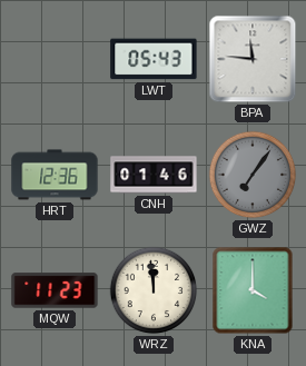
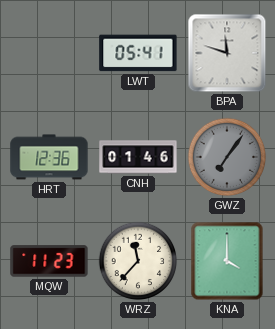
LWT: 05:43 -> 05:41 (138, 53)
BPA: 11:46 -> 11:48 (227, 53)
WRZ: 11:59 -> 11:37 (138, 261)
